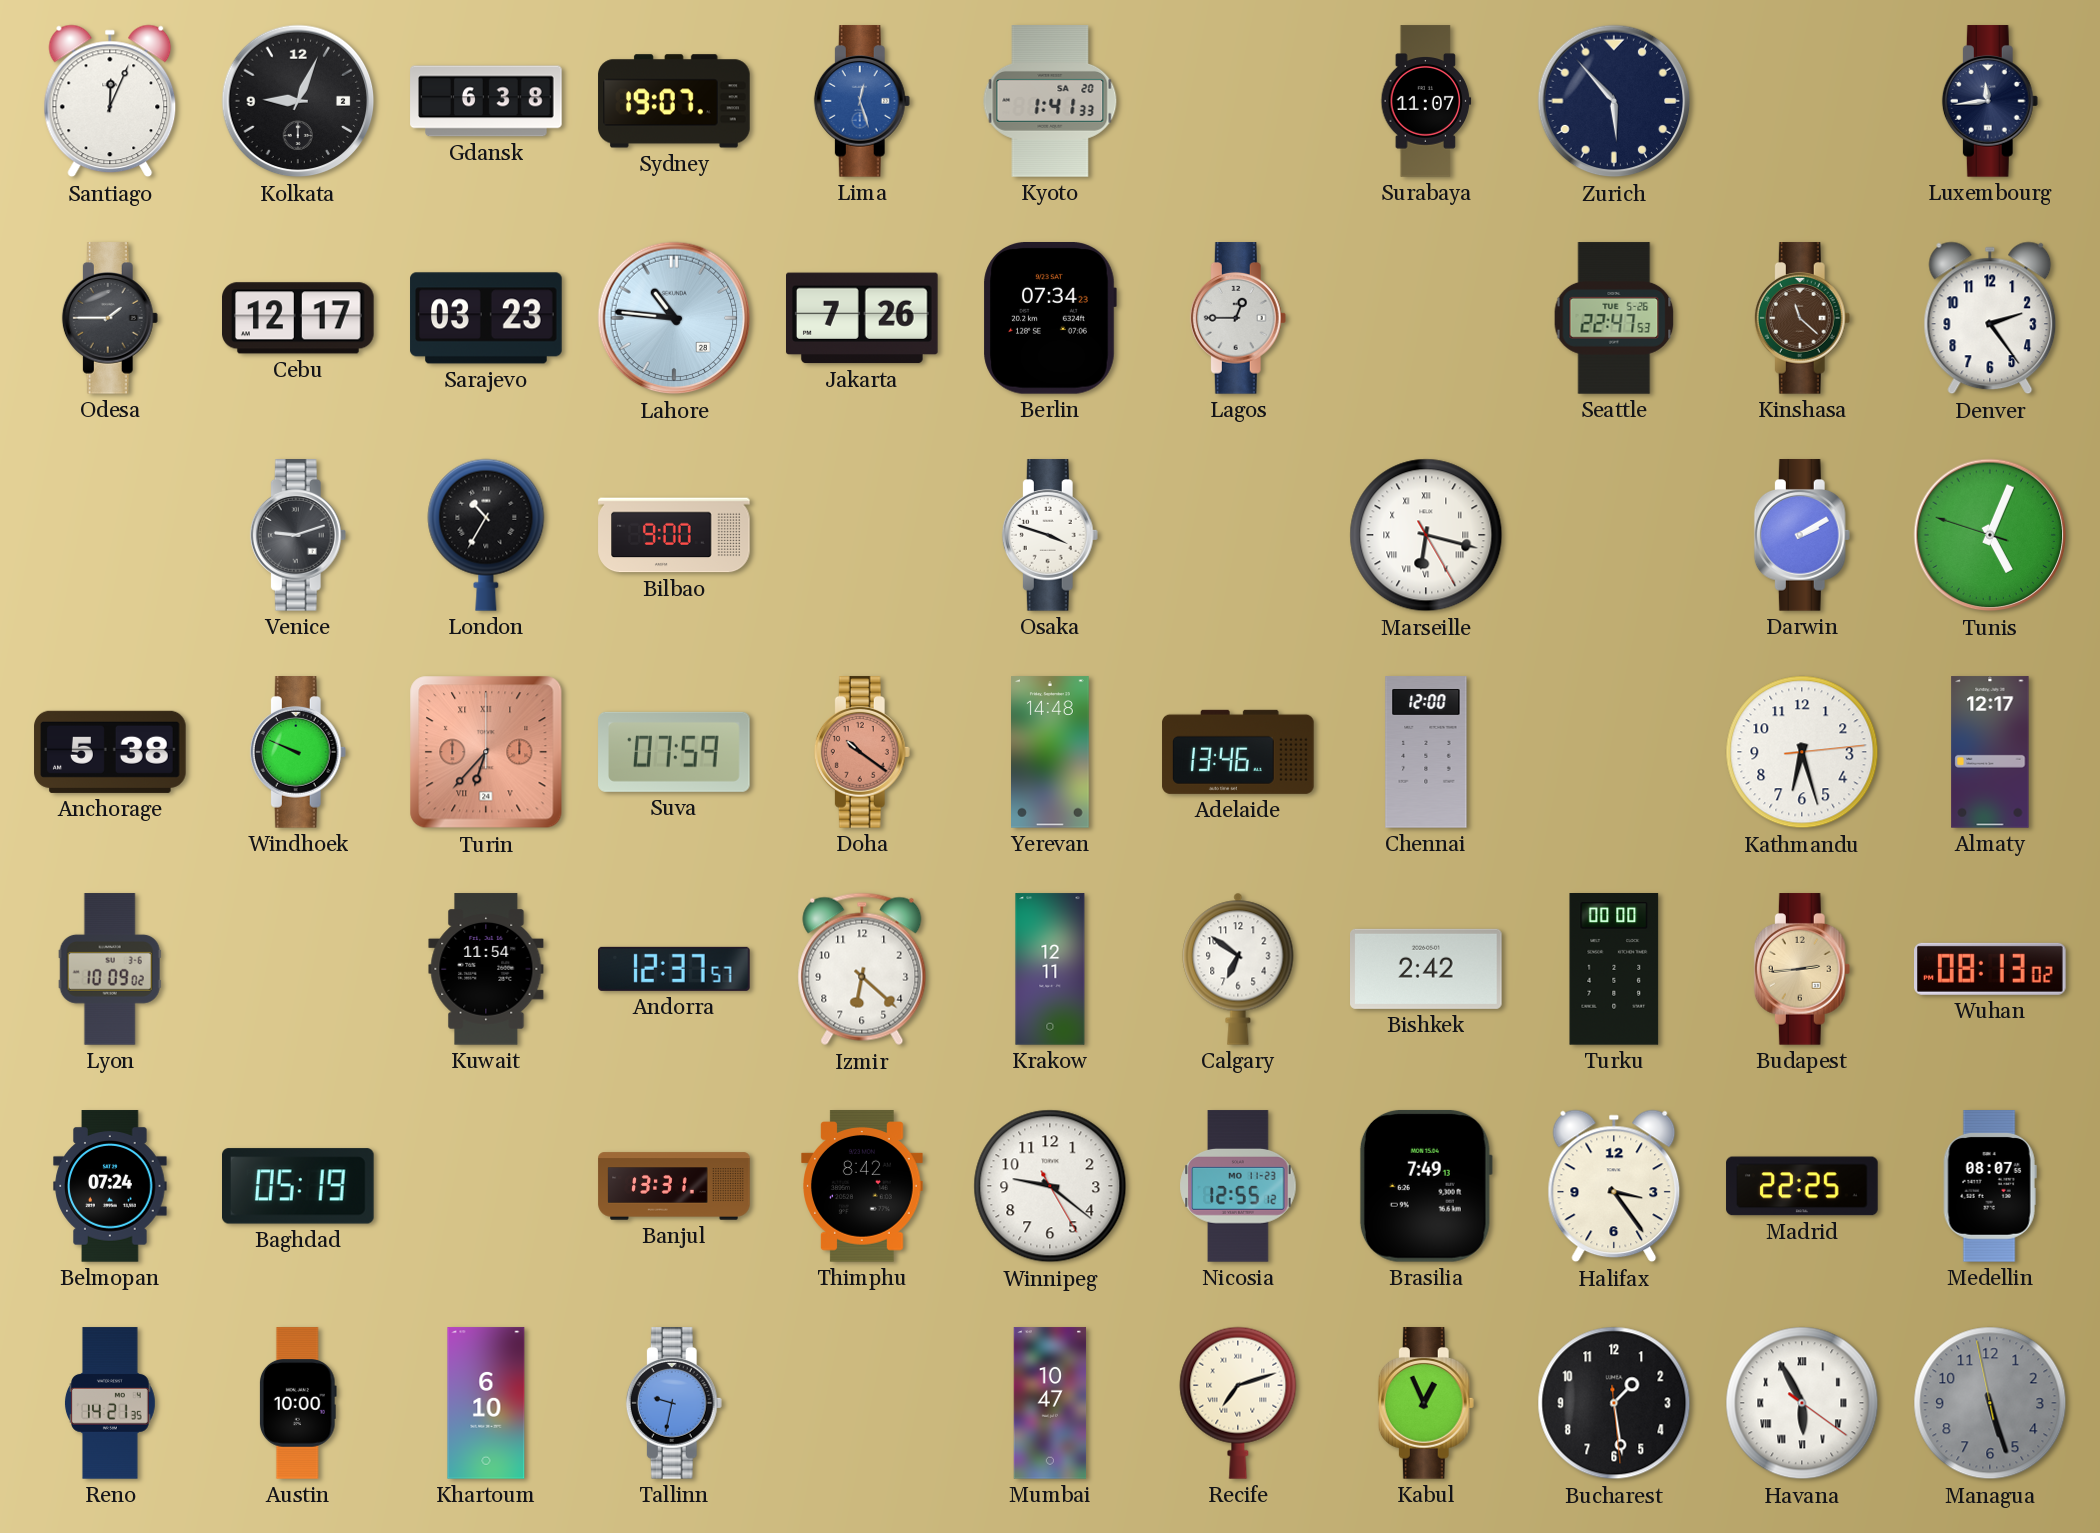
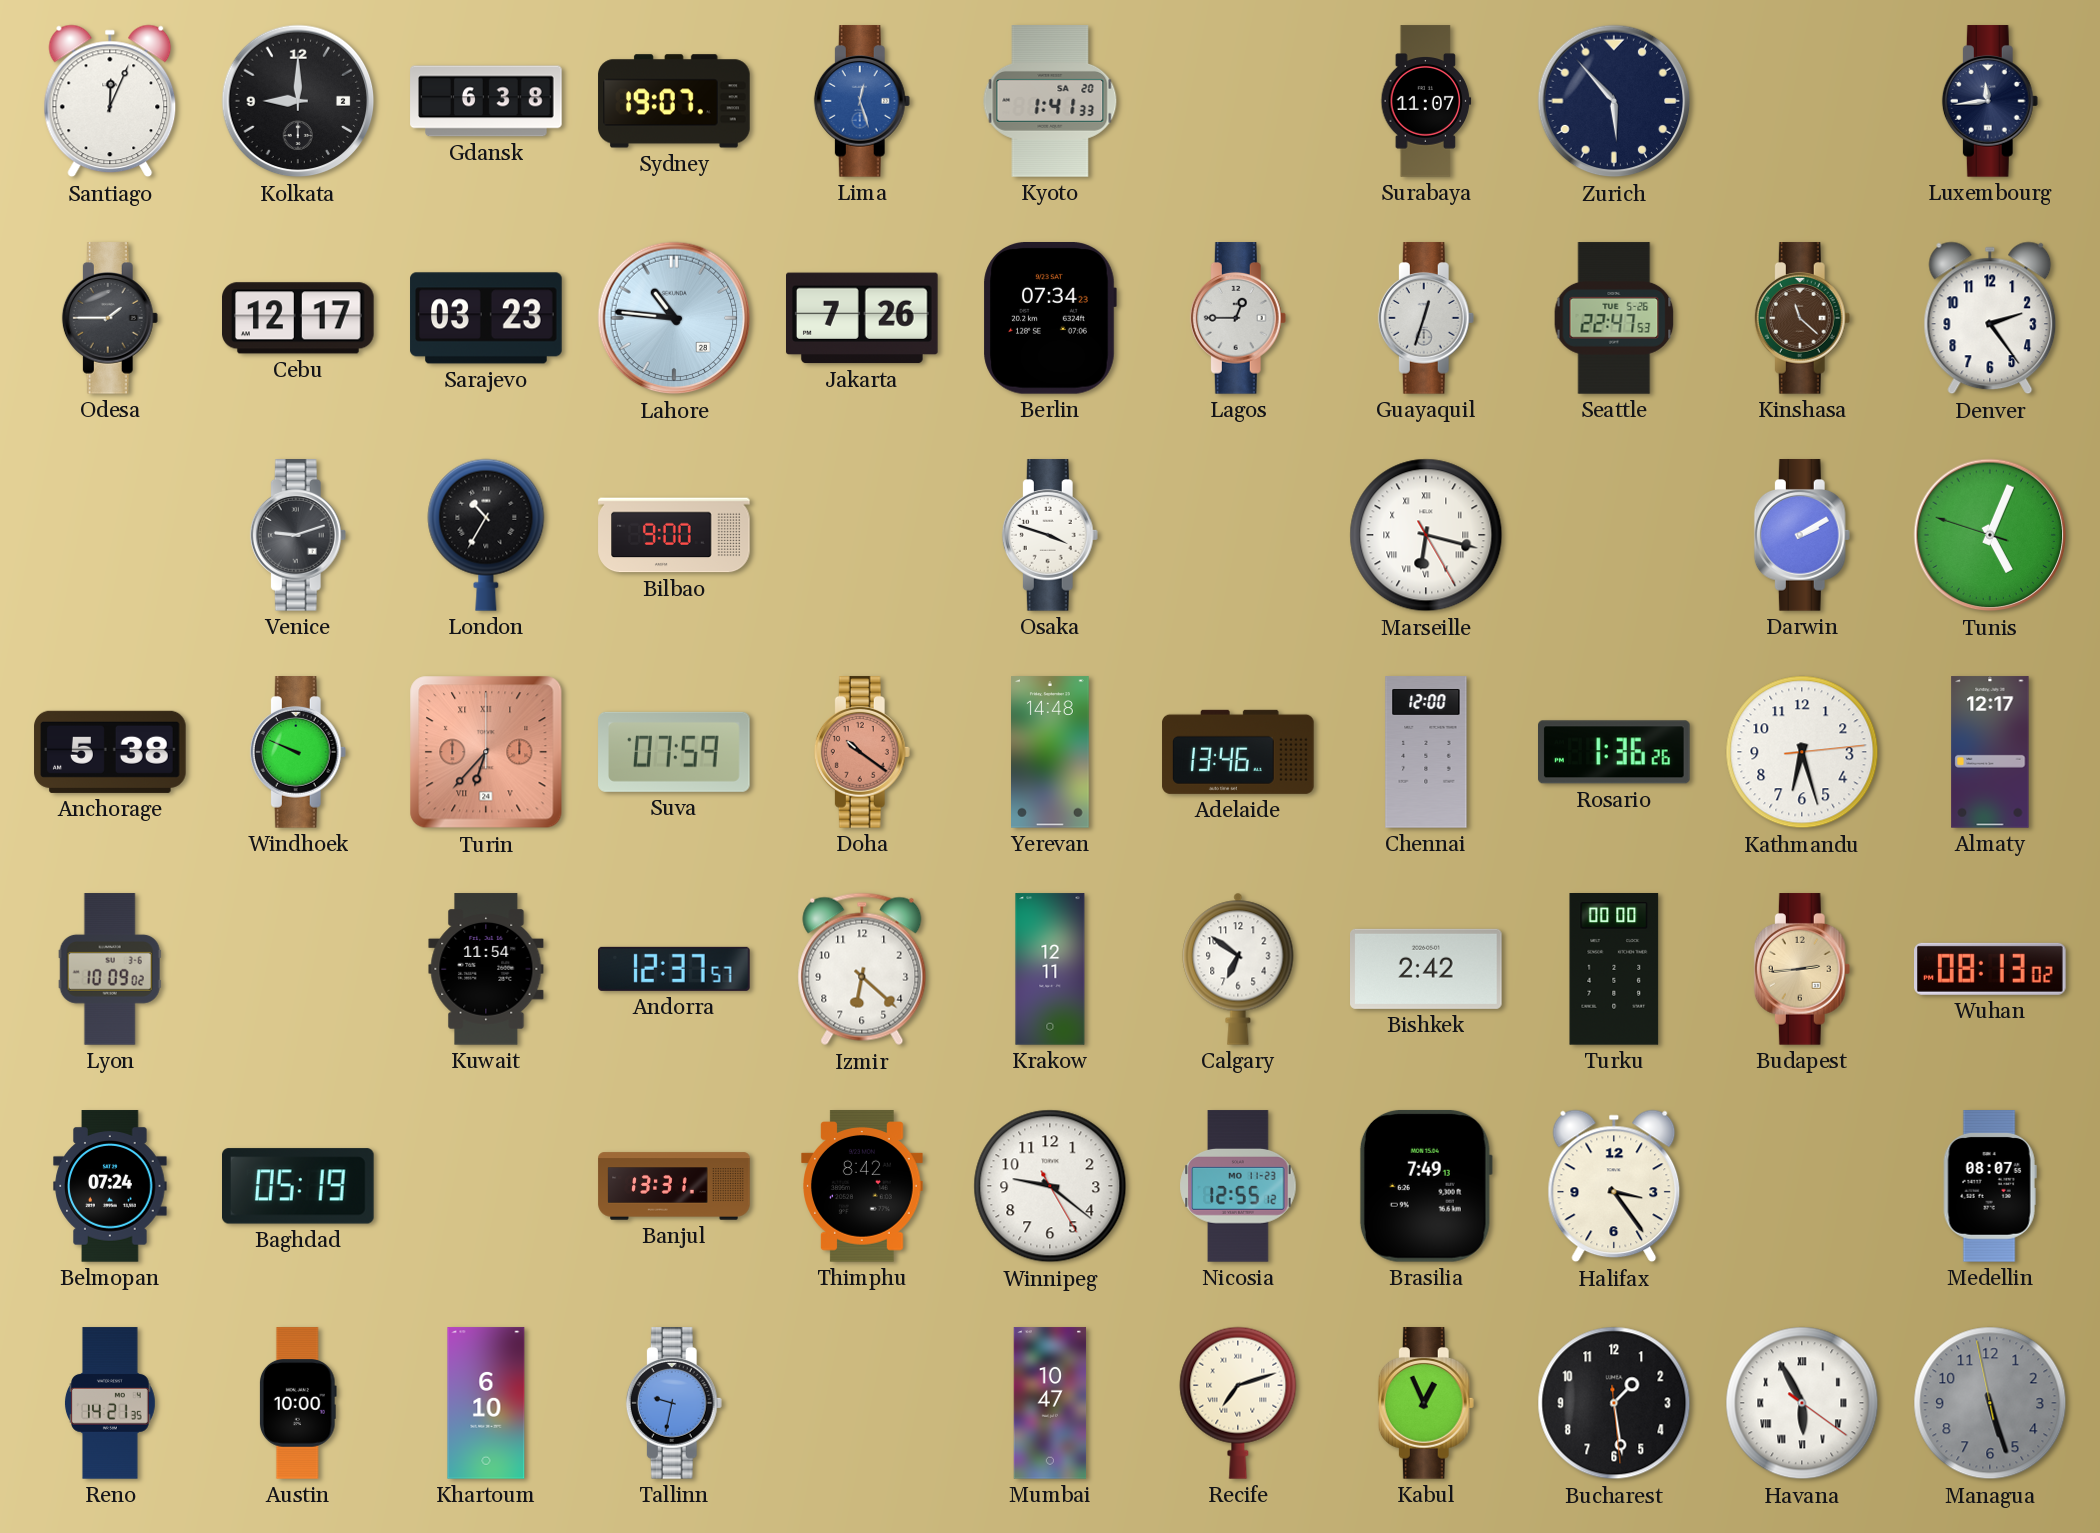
Kolkata: 9:04 -> 9:00 (298, 101)
Guayaquil: none -> 12:33 (1426, 318)
Rosario: none -> 1:36 (1615, 752)
Madrid: 22:25 -> none (1802, 1186)
